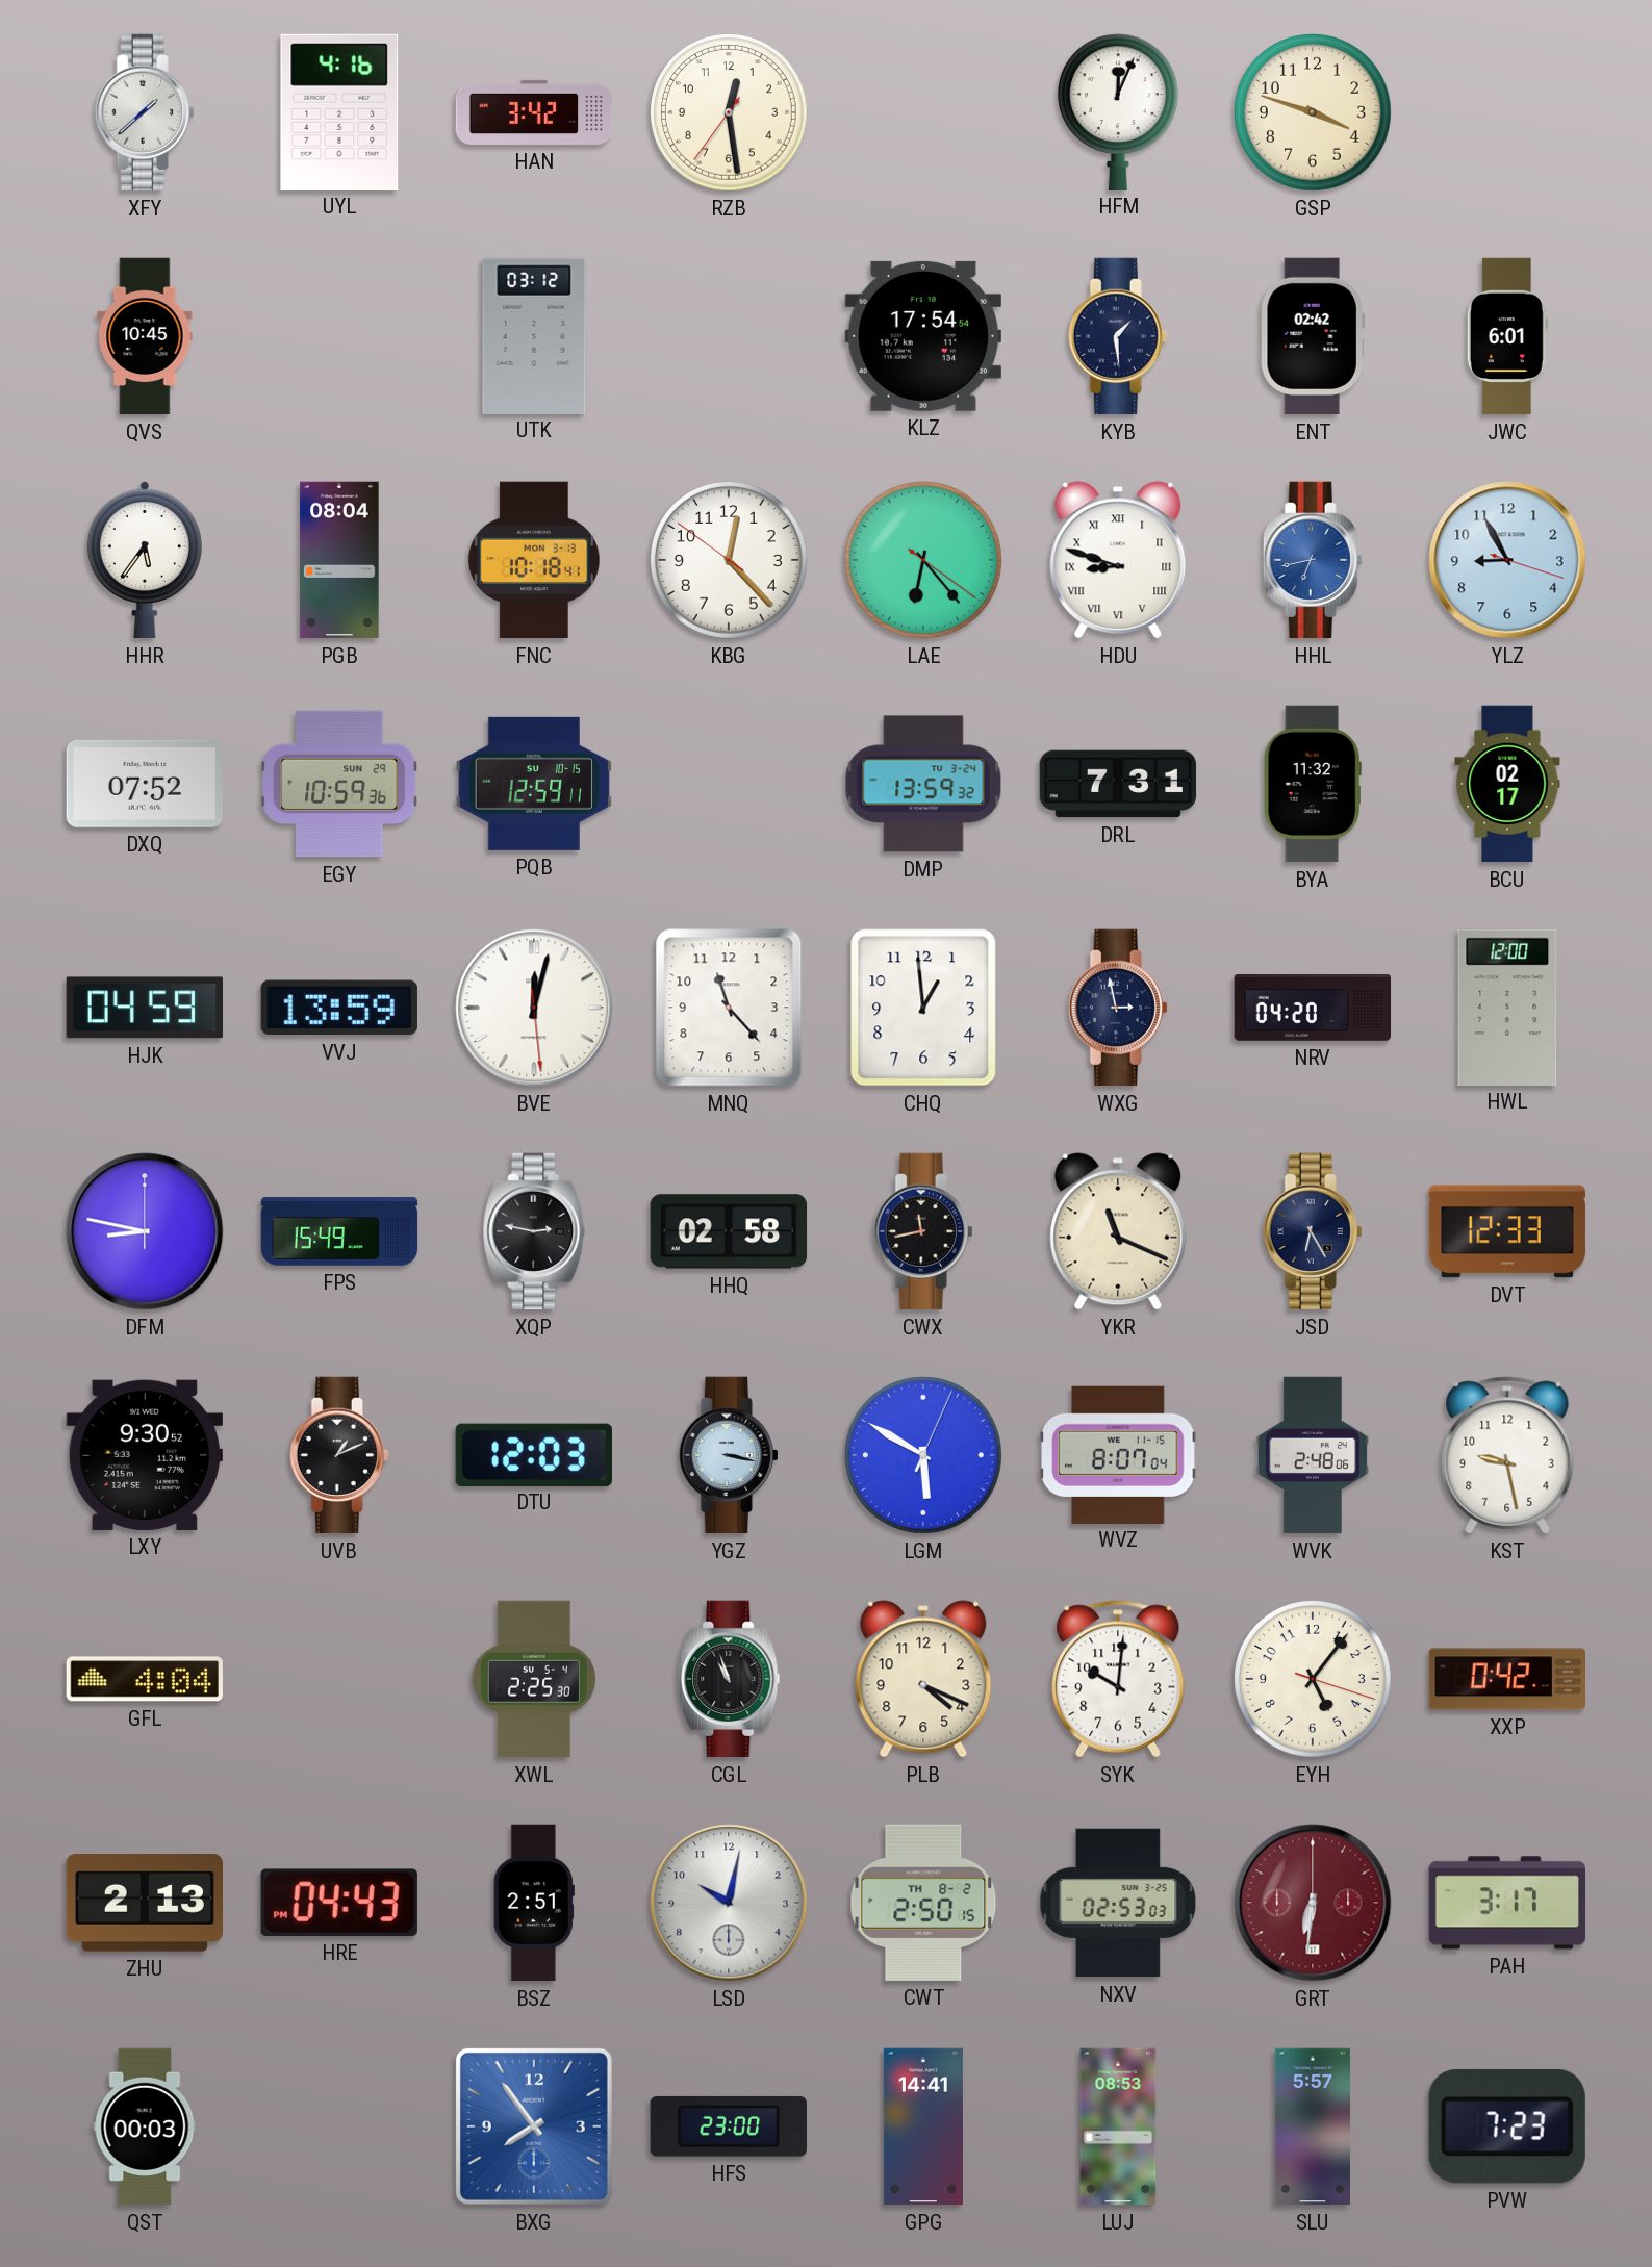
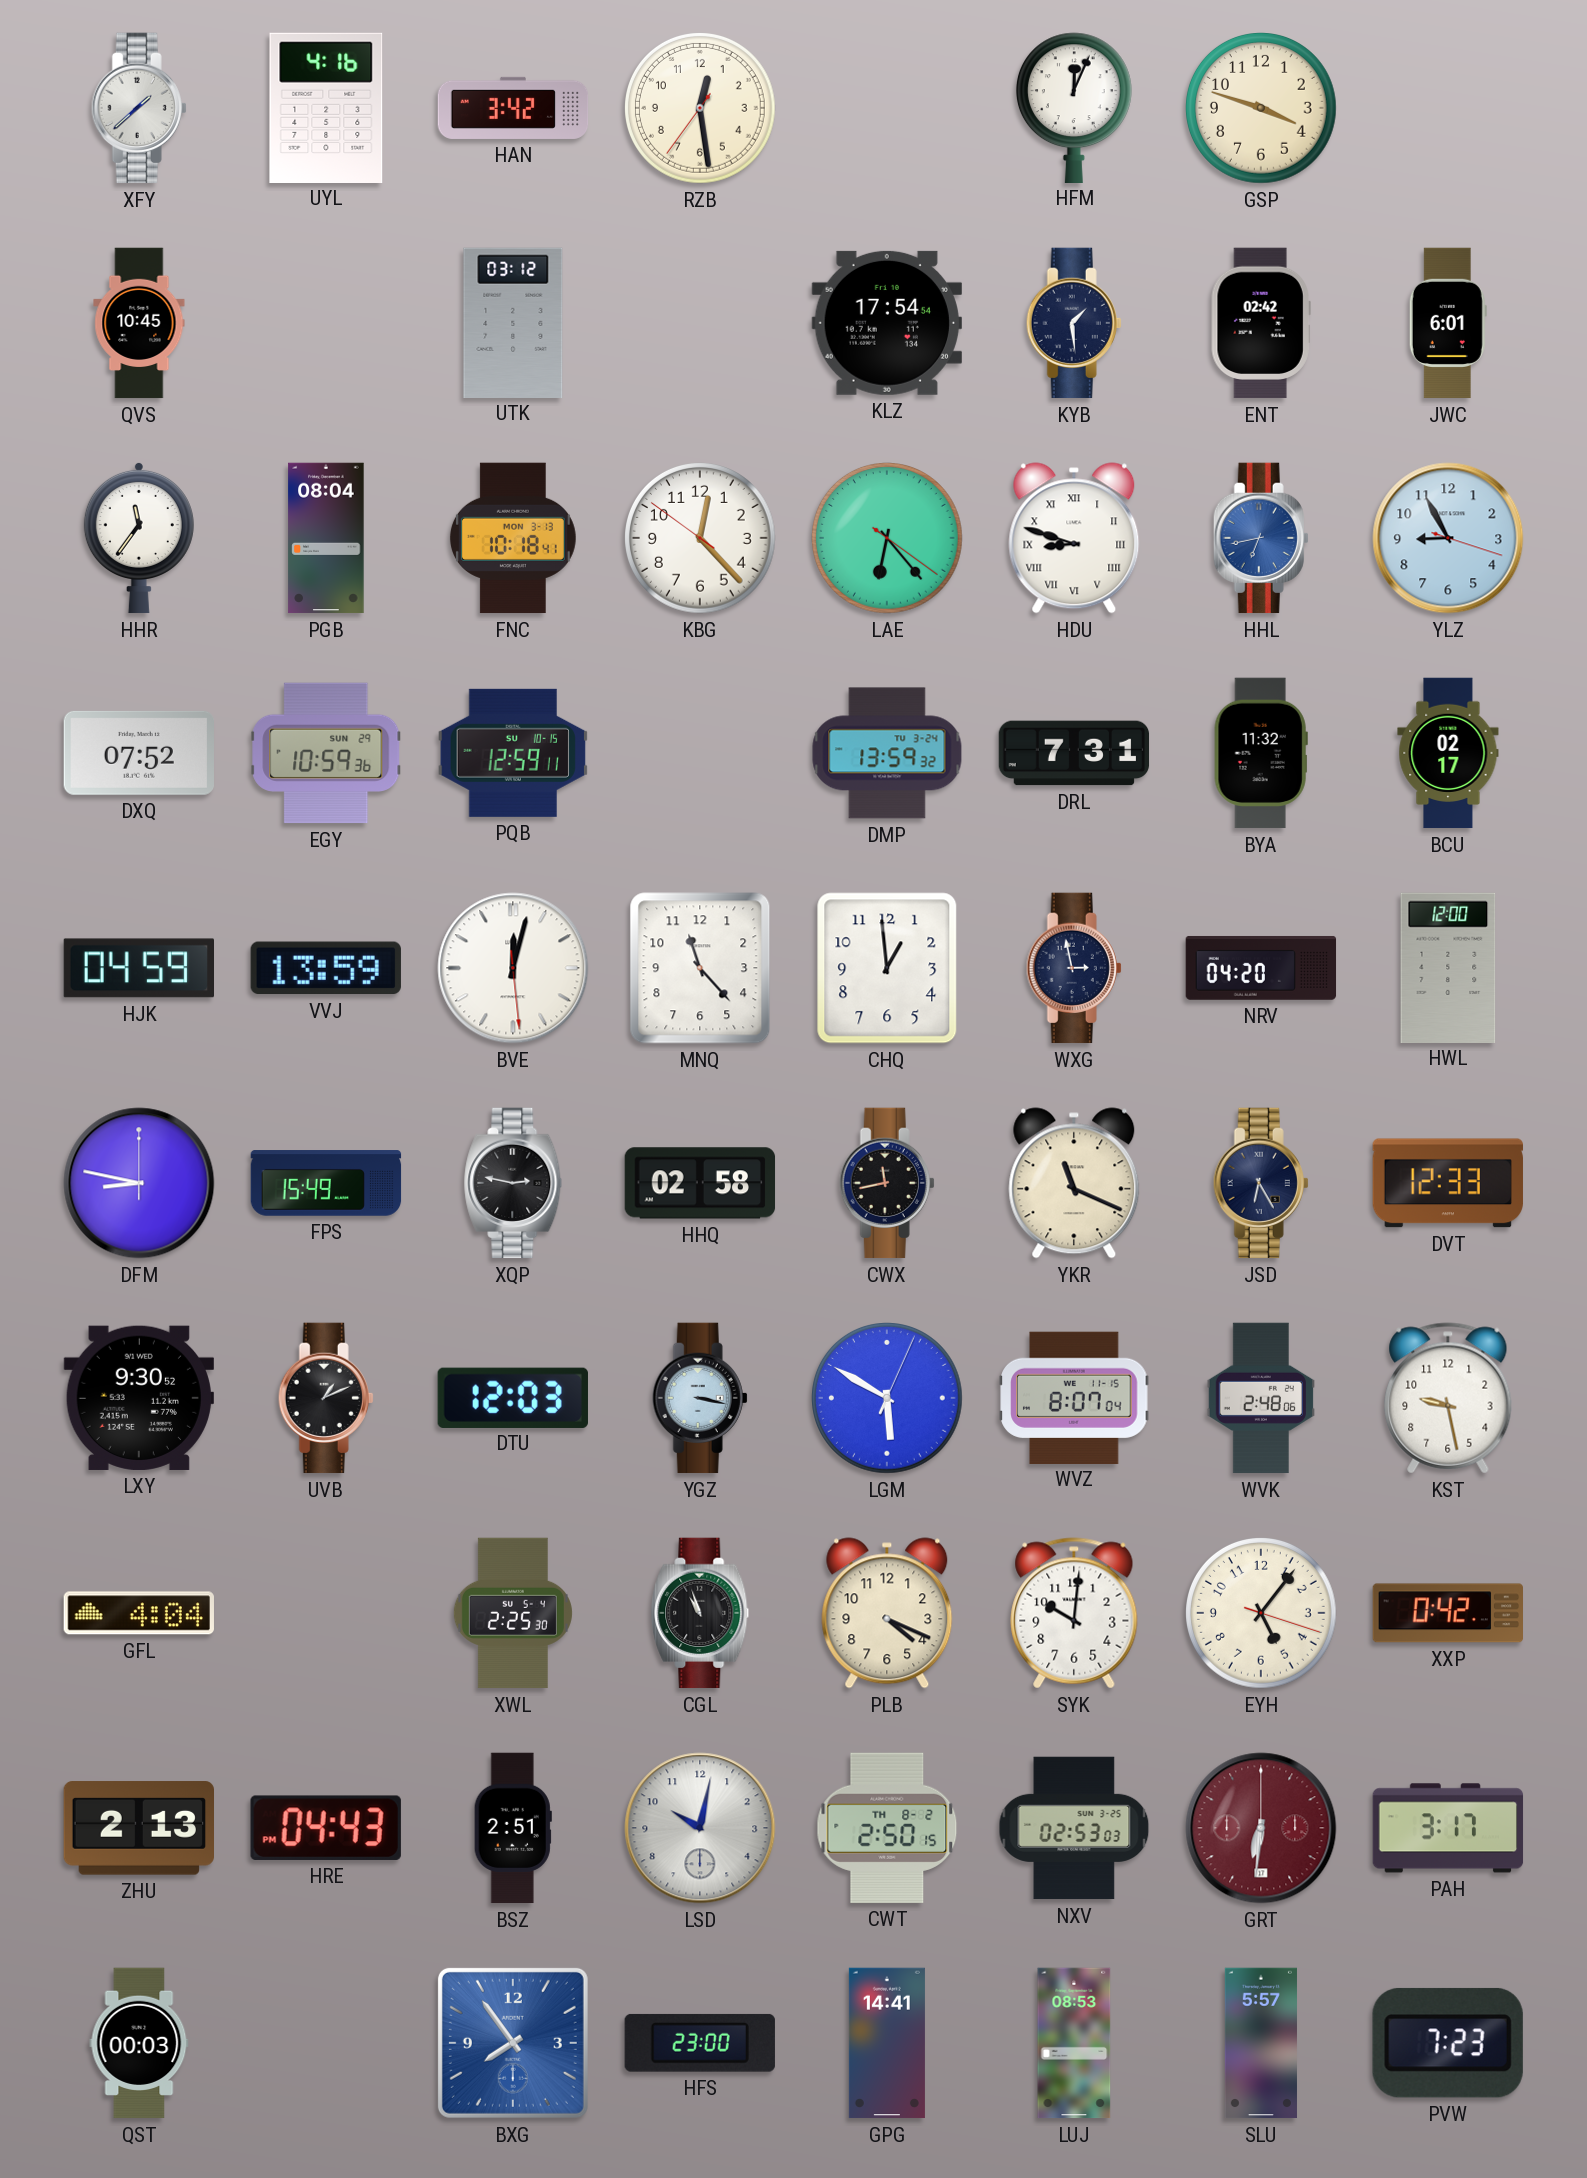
HHR: 5:36 -> 11:36 (139, 538)
